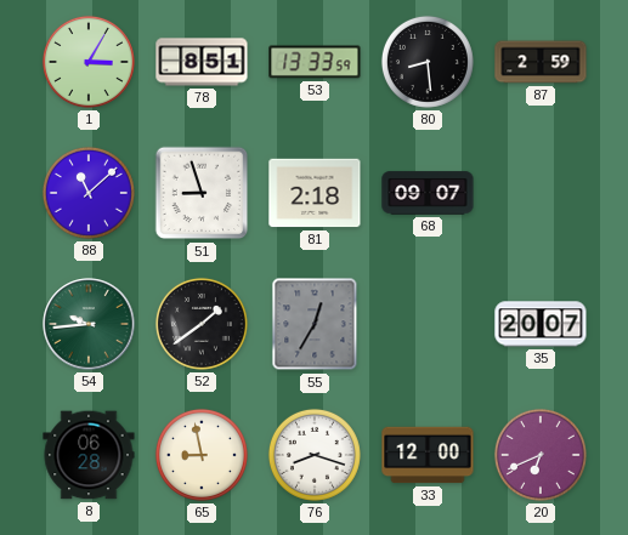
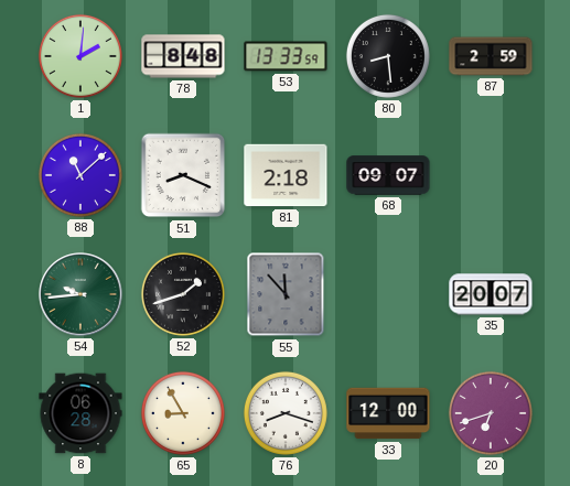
1: 3:05 -> 2:01 (80, 56)
78: 8:51 -> 8:48 (183, 56)
51: 8:57 -> 8:19 (183, 175)
52: 1:39 -> 1:42 (183, 294)
55: 12:35 -> 11:53 (286, 294)
65: 8:58 -> 8:55 (183, 413)
20: 6:41 -> 6:42 (491, 413)
